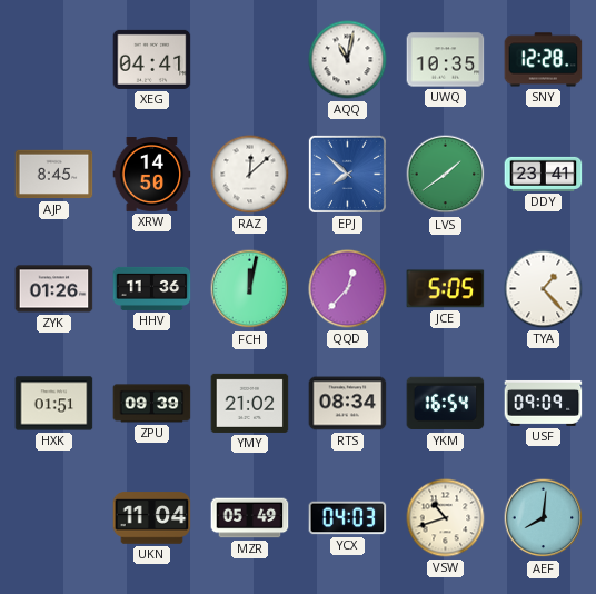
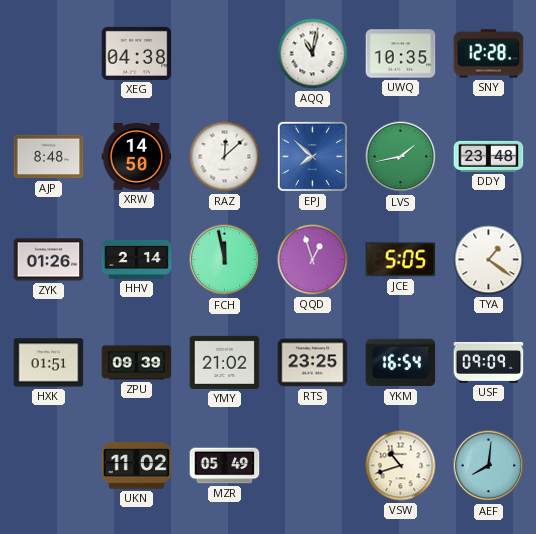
XEG: 04:41 -> 04:38 (137, 53)
AJP: 8:45 -> 8:48 (49, 157)
LVS: 1:39 -> 1:43 (401, 157)
DDY: 23:41 -> 23:48 (489, 156)
HHV: 11:36 -> 2:14 (137, 259)
FCH: 12:02 -> 11:58 (225, 260)
QQD: 12:37 -> 12:57 (313, 260)
TYA: 1:23 -> 1:21 (489, 260)
RTS: 08:34 -> 23:25 (313, 363)
UKN: 11:04 -> 11:02 (137, 466)
YCX: 04:03 -> none (348, 518)
